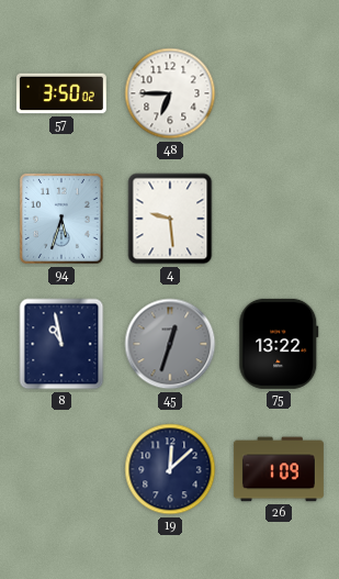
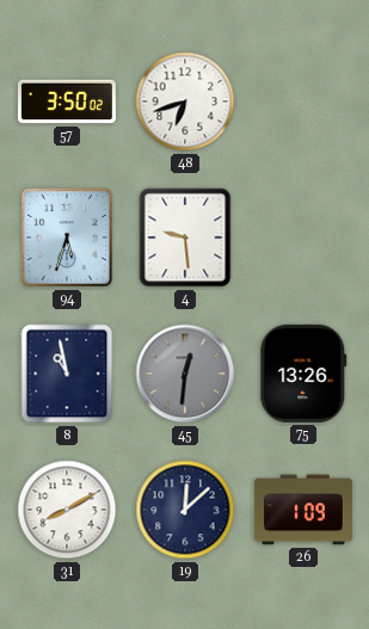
48: 6:45 -> 6:42 (185, 101)
45: 12:33 -> 12:31 (185, 374)
75: 13:22 -> 13:26 (303, 374)
31: none -> 8:10 (67, 510)
